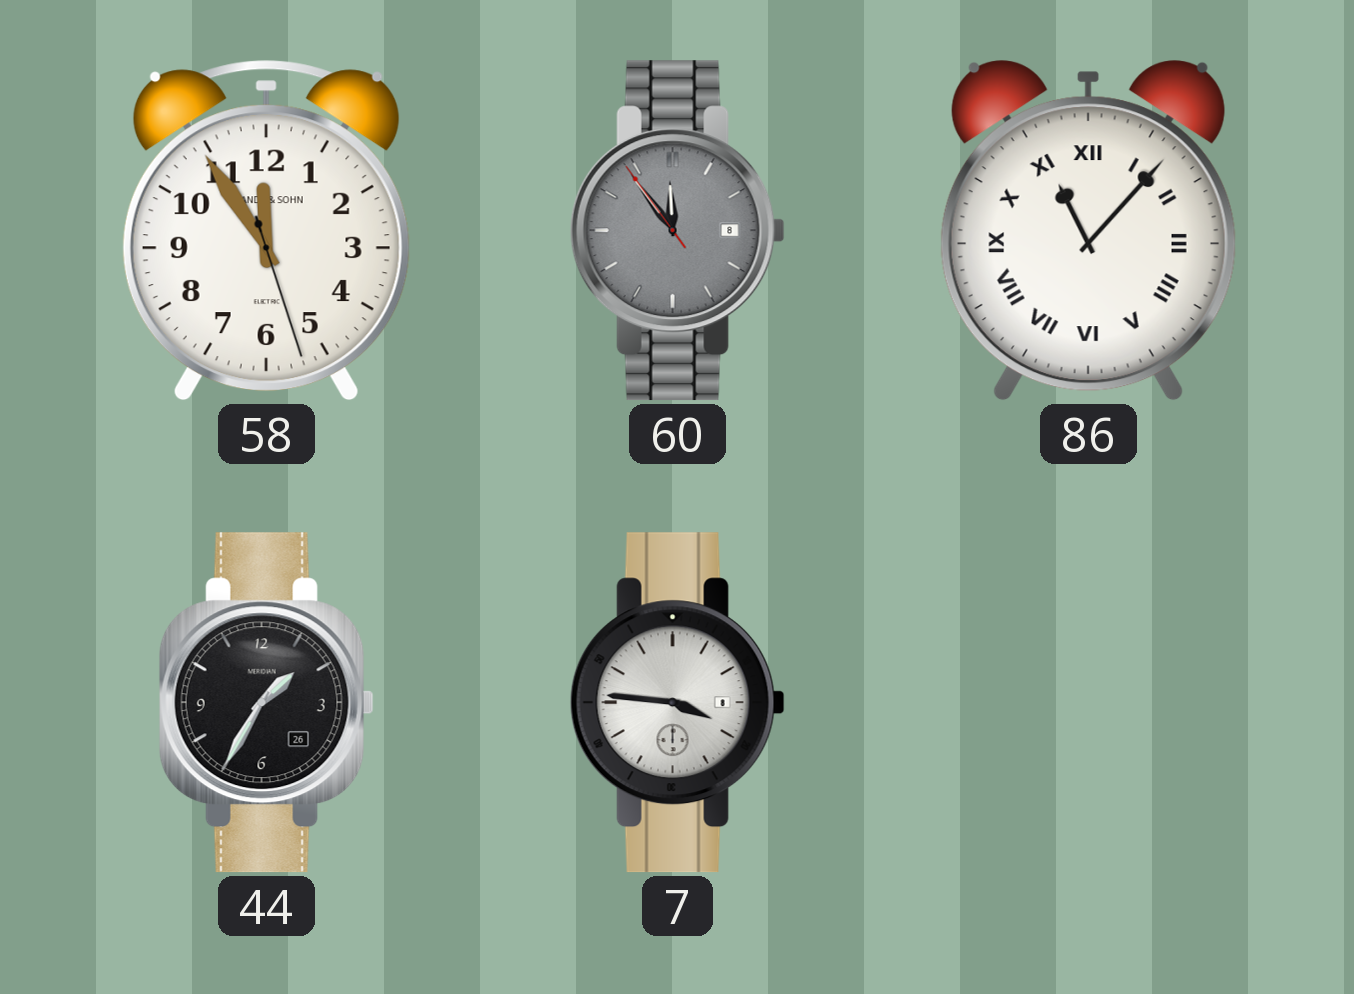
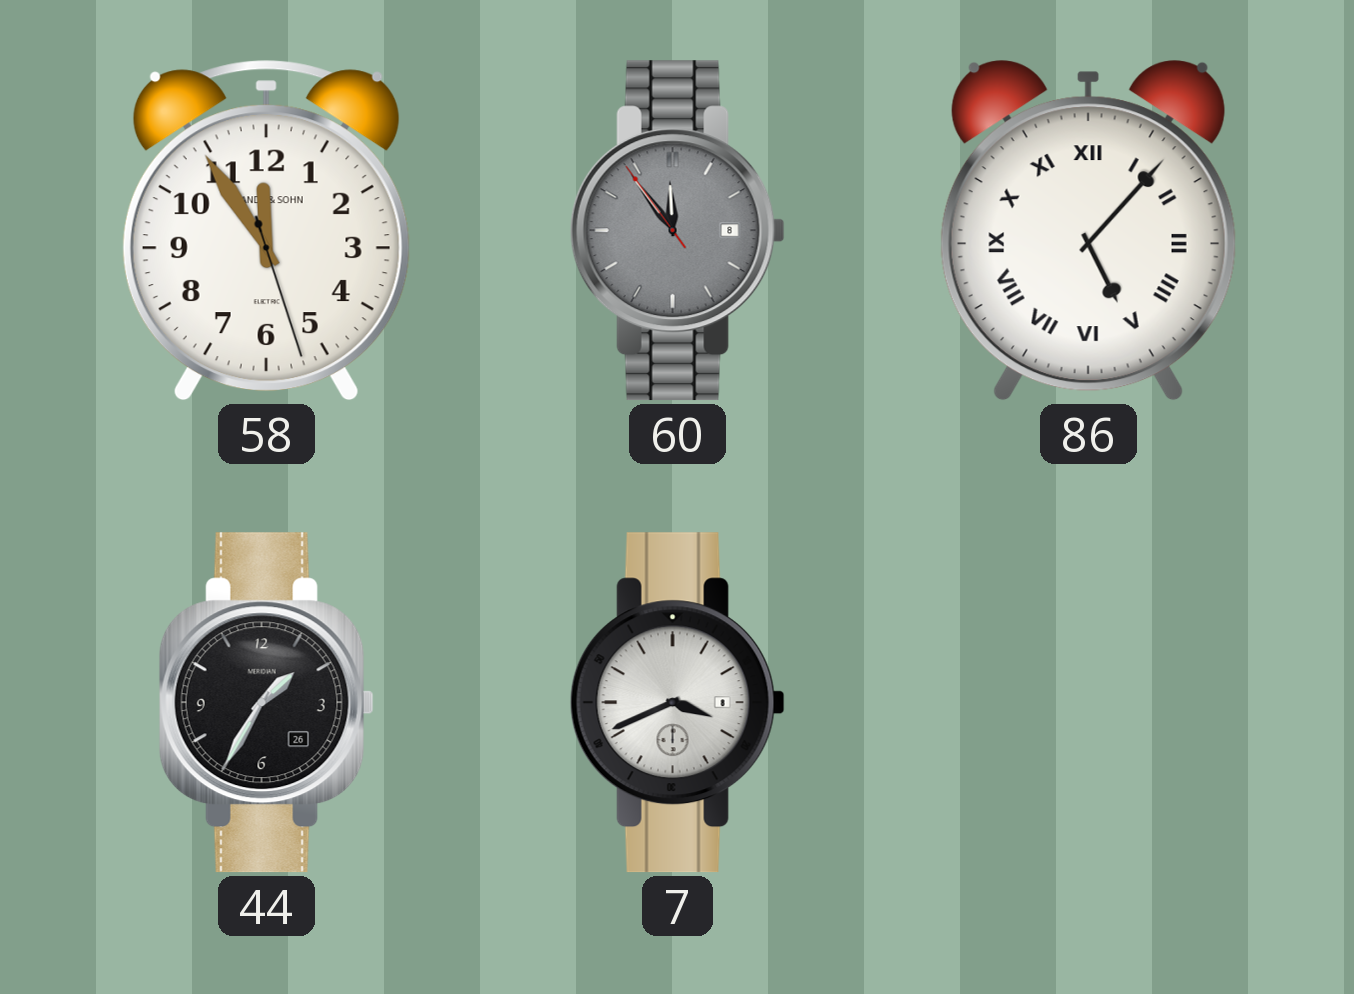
86: 11:07 -> 5:07 (1088, 231)
7: 3:46 -> 3:41 (677, 703)
